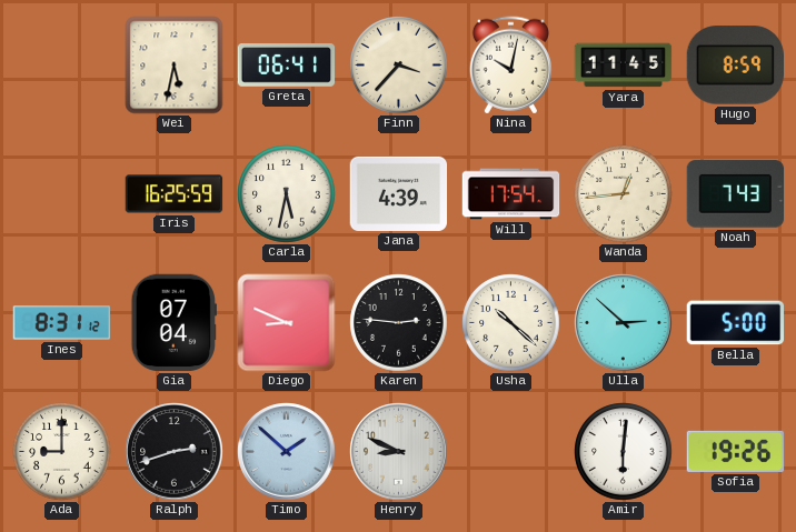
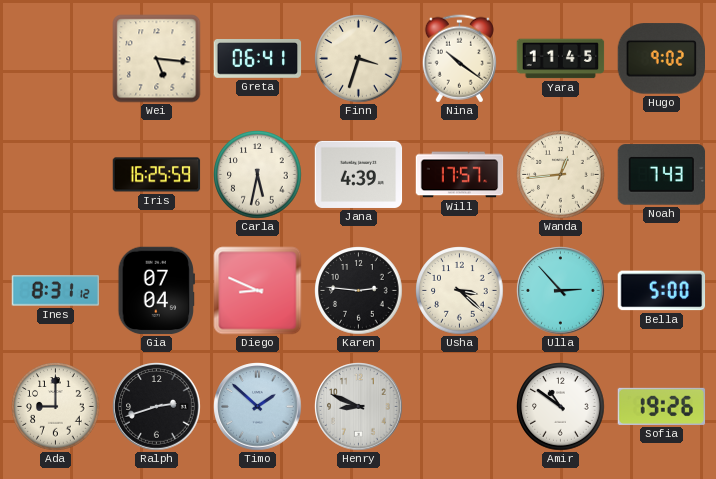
Wei: 5:32 -> 5:16 (157, 59)
Finn: 3:37 -> 3:33 (359, 59)
Nina: 10:02 -> 10:21 (459, 59)
Hugo: 8:59 -> 9:02 (662, 59)
Will: 17:54 -> 17:57 (460, 175)
Usha: 10:22 -> 3:22 (460, 291)
Ulla: 2:52 -> 2:53 (561, 291)
Amir: 6:01 -> 10:51 (561, 407)
